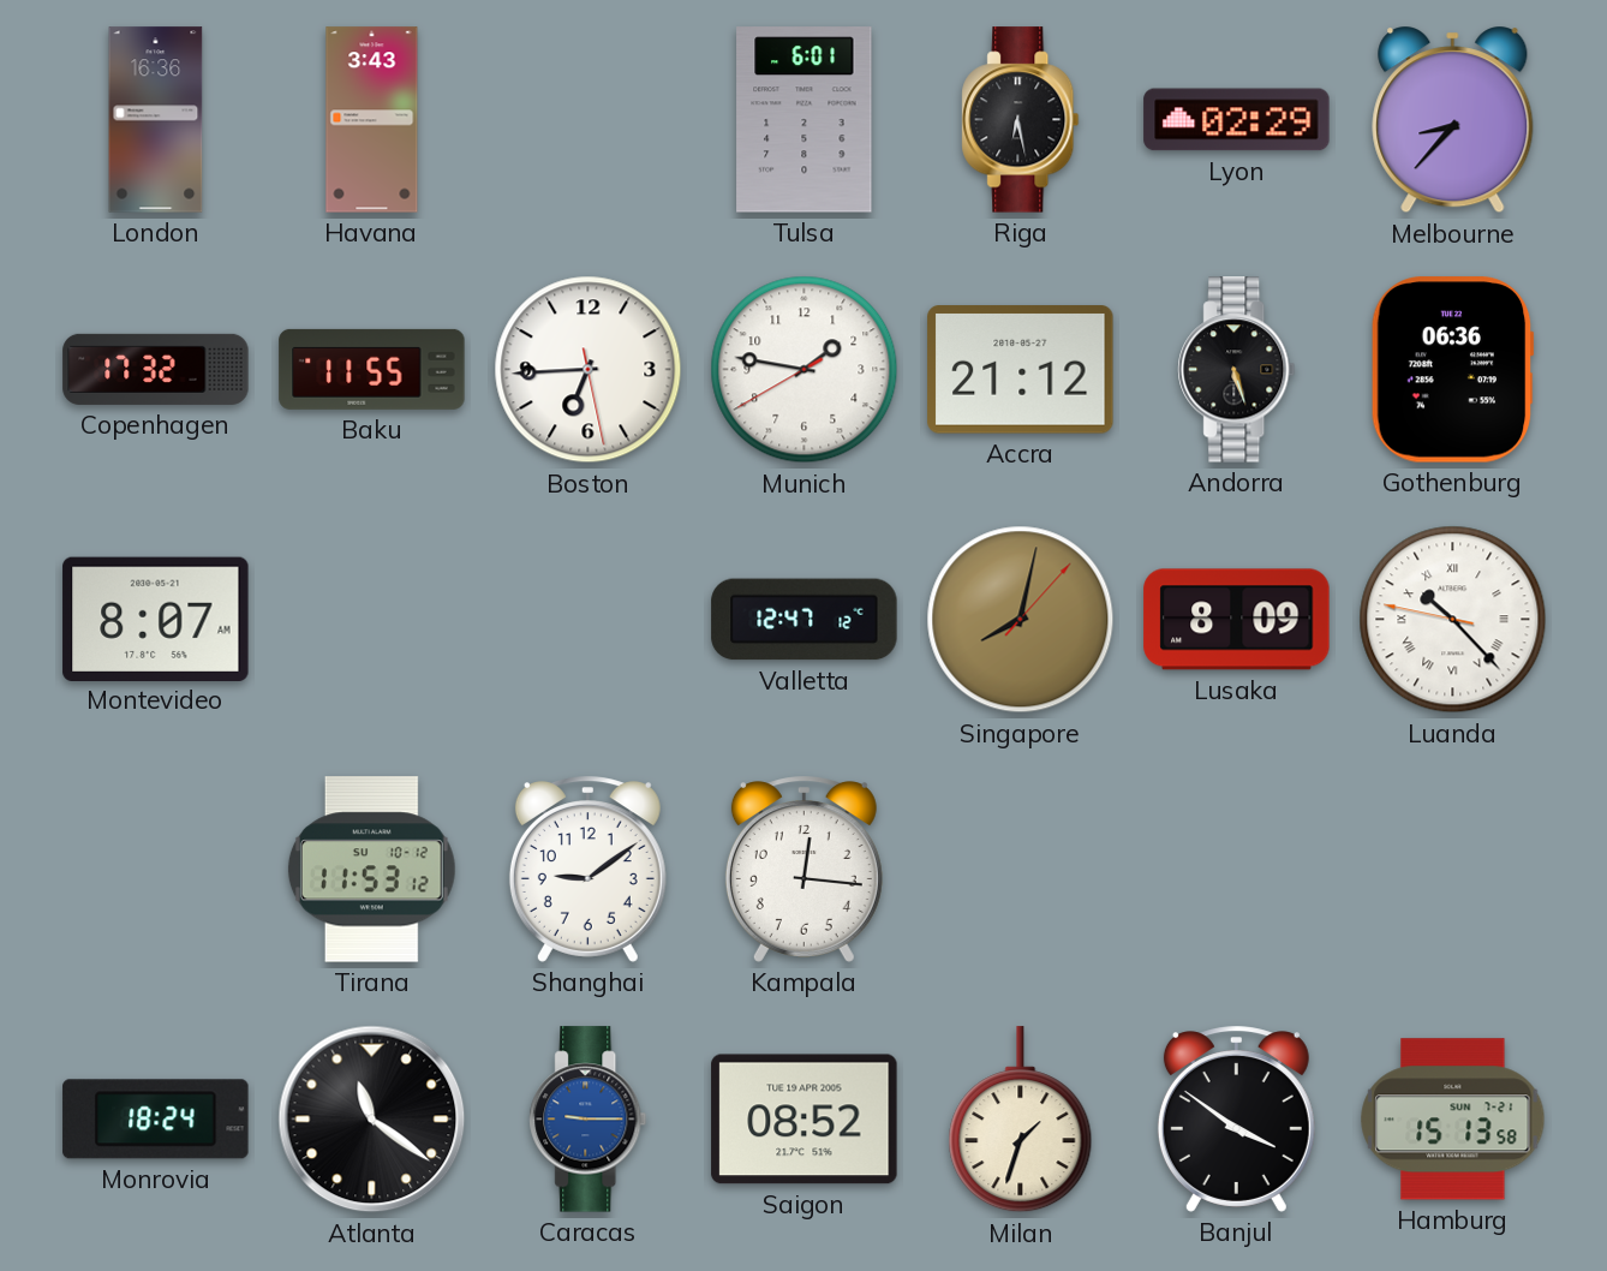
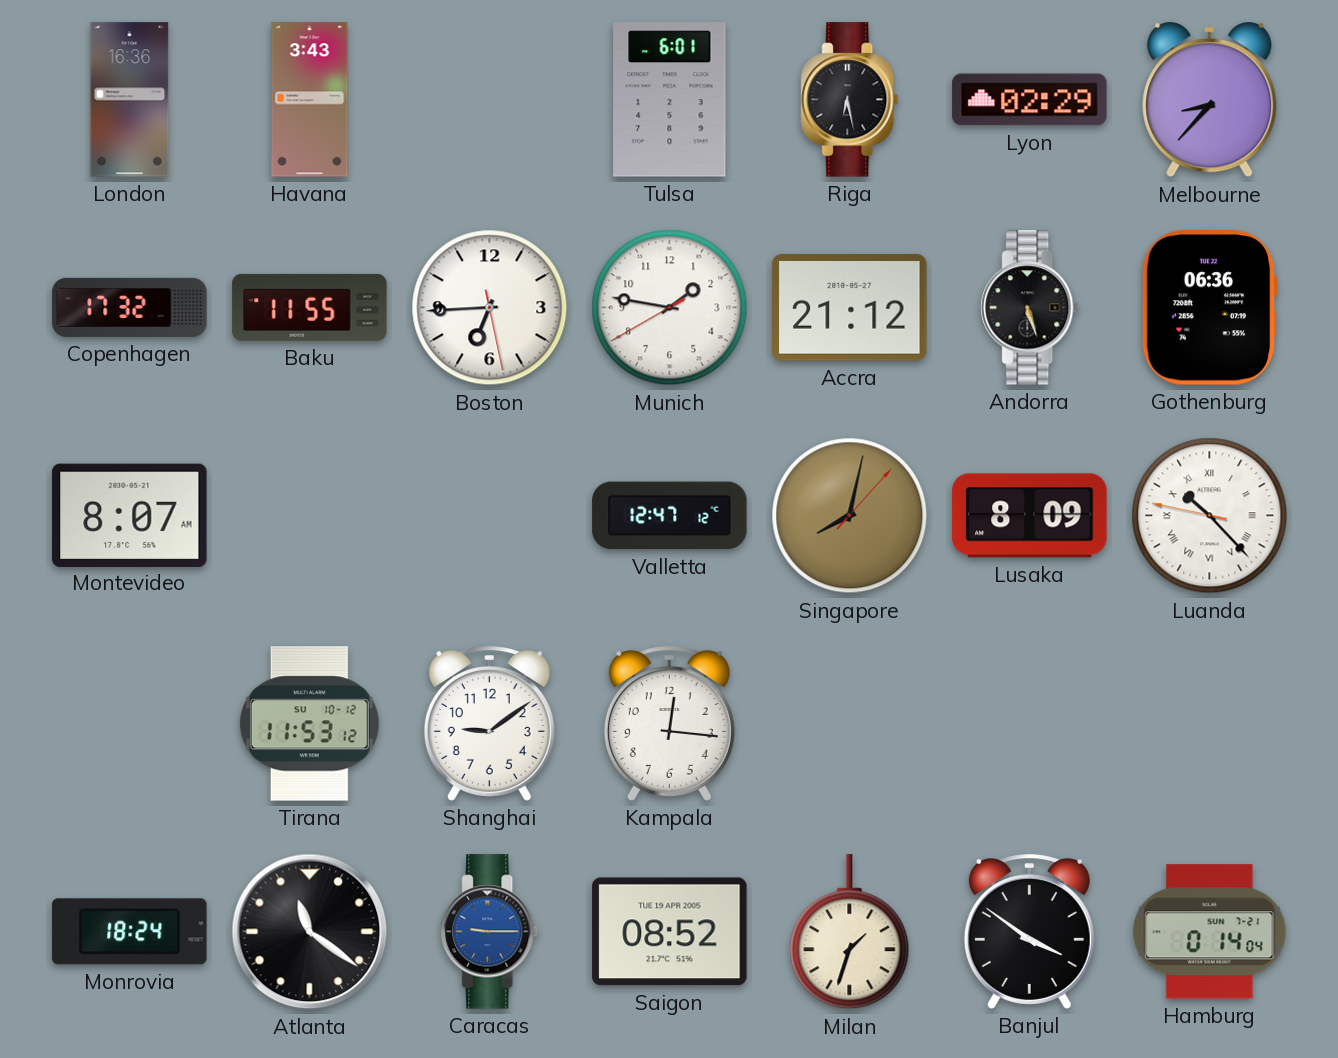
Hamburg: 15:13 -> 0:14 (1210, 932)
